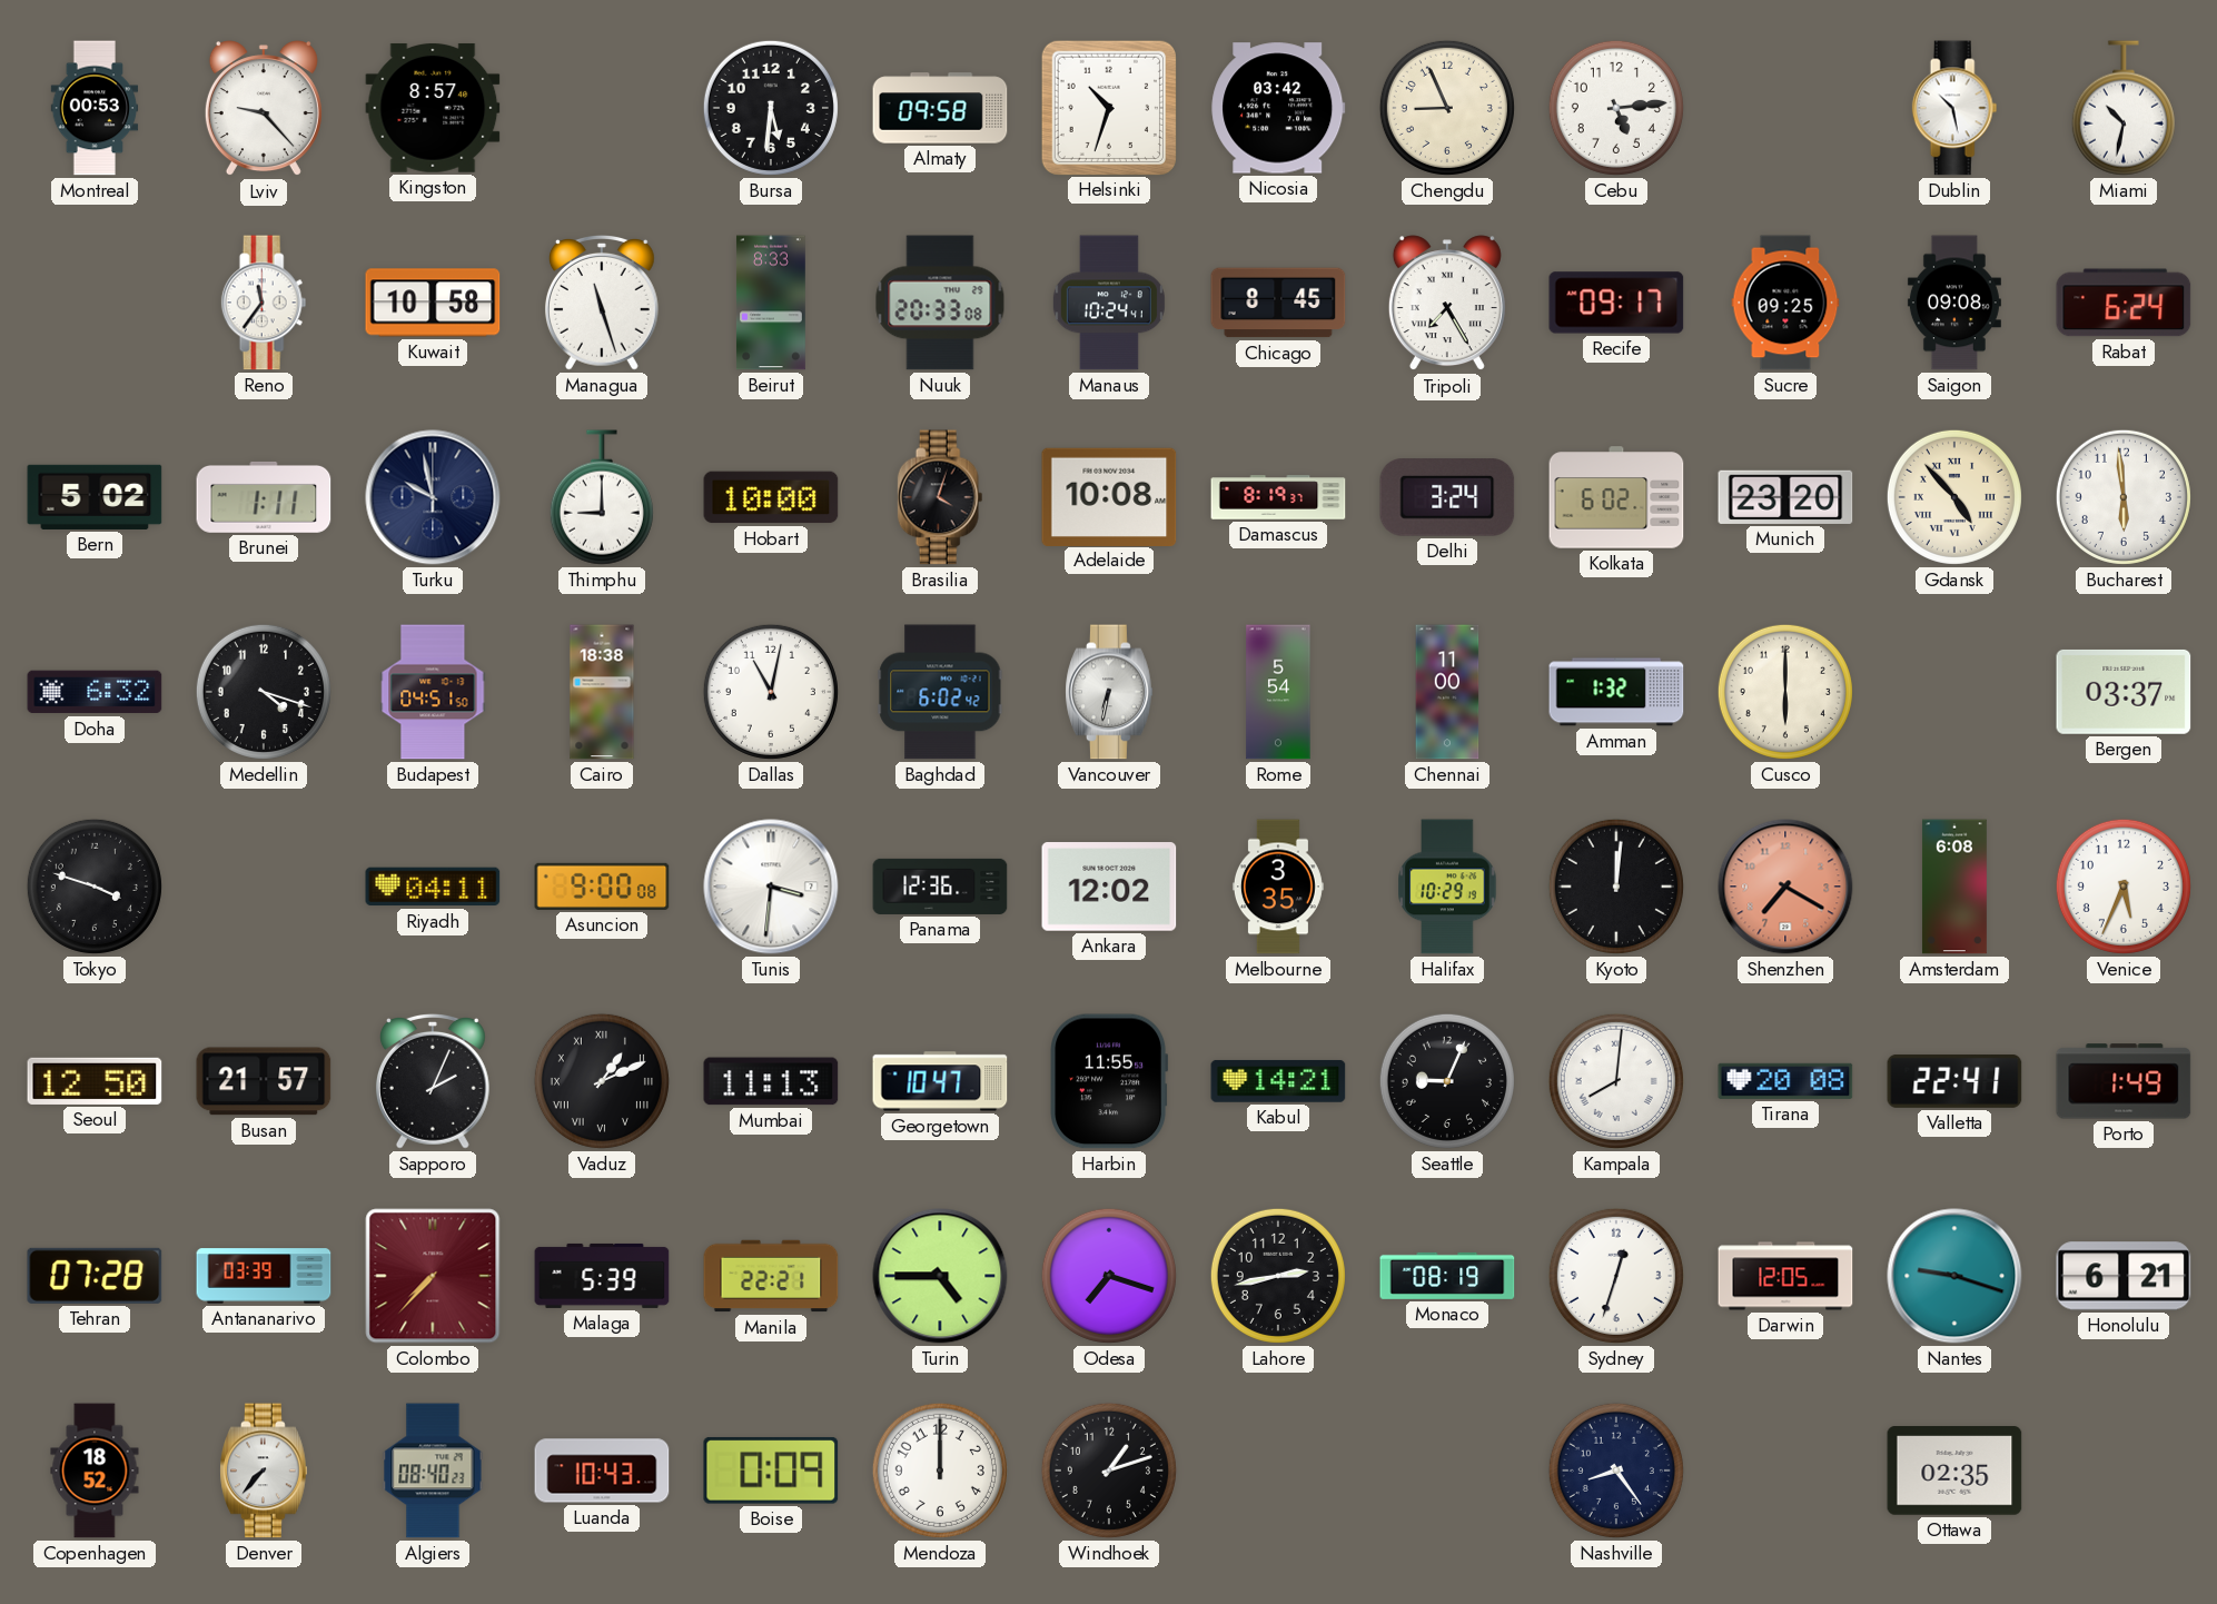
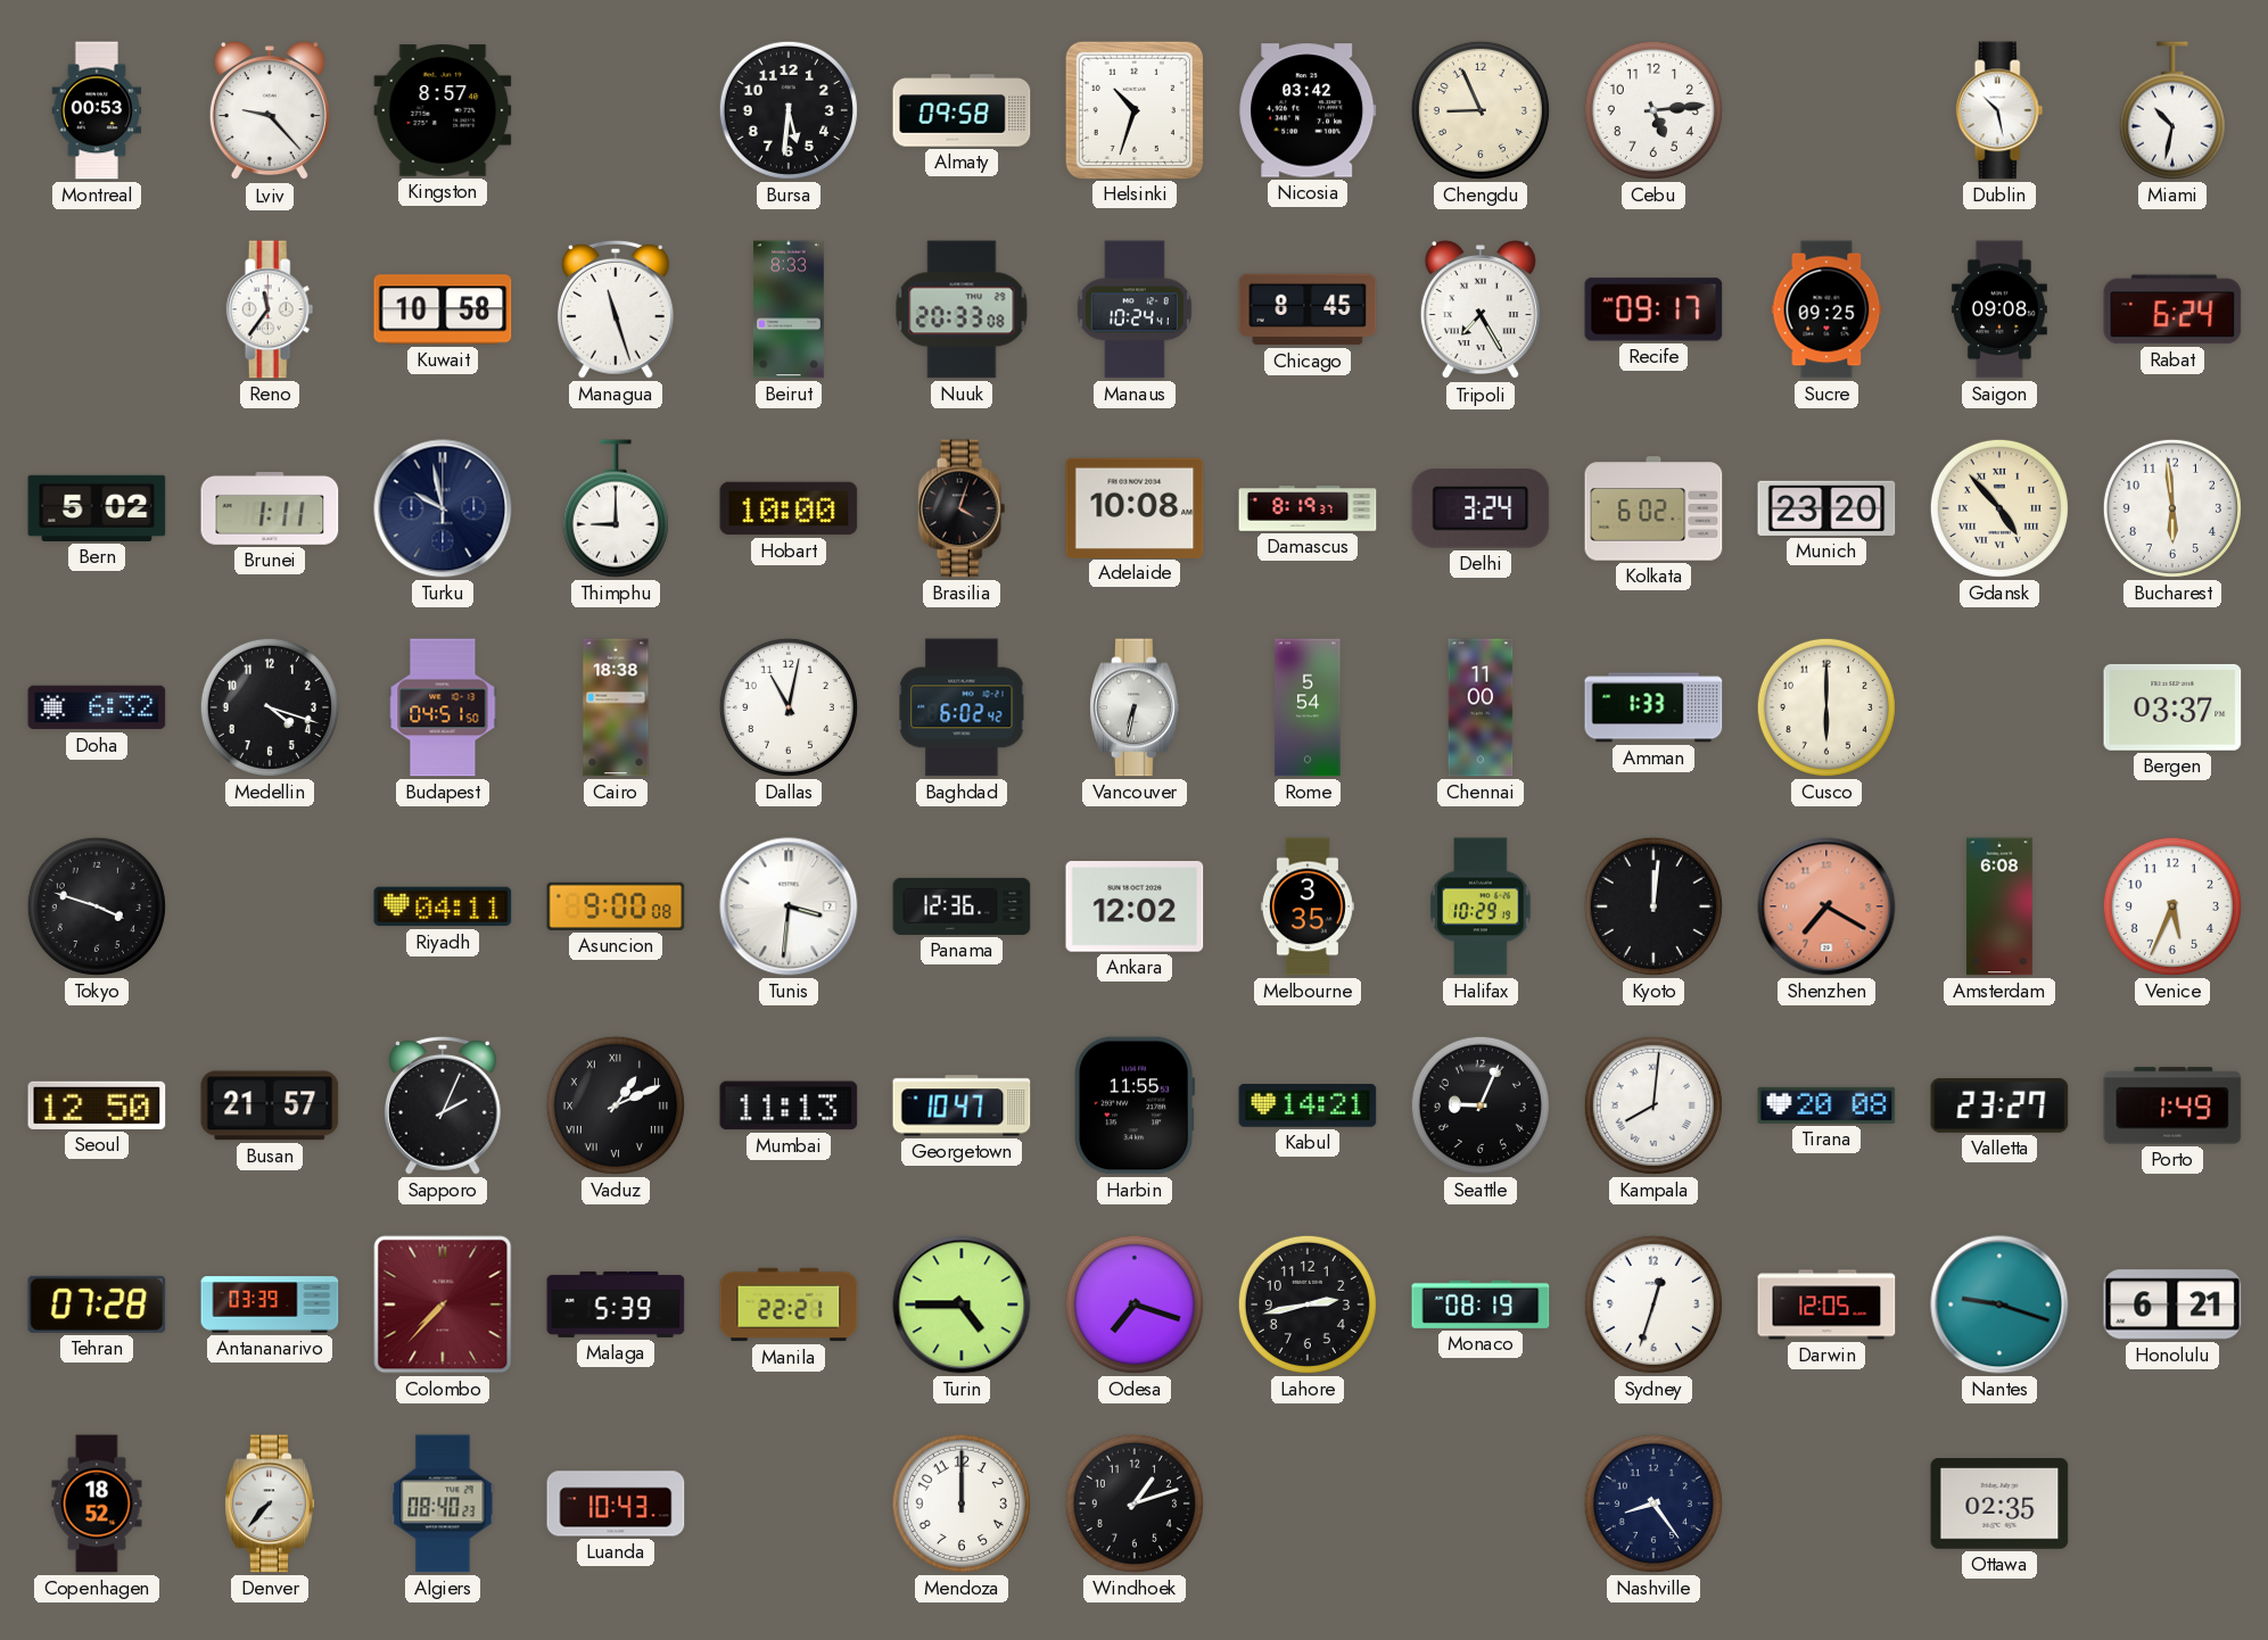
Amman: 1:32 -> 1:33 (1653, 707)
Valletta: 22:41 -> 23:27 (1999, 1105)
Boise: 0:09 -> none (771, 1471)
